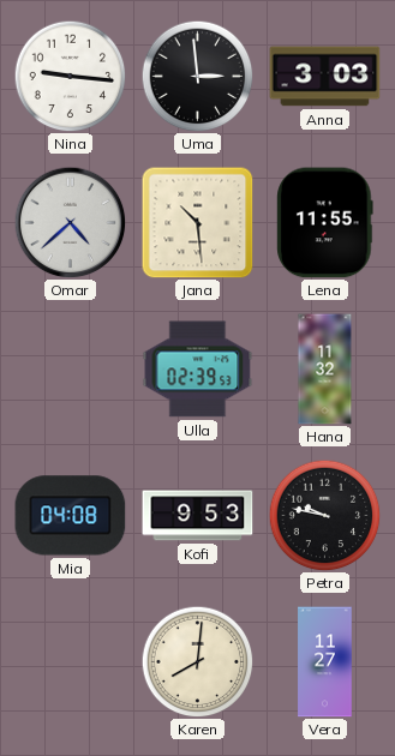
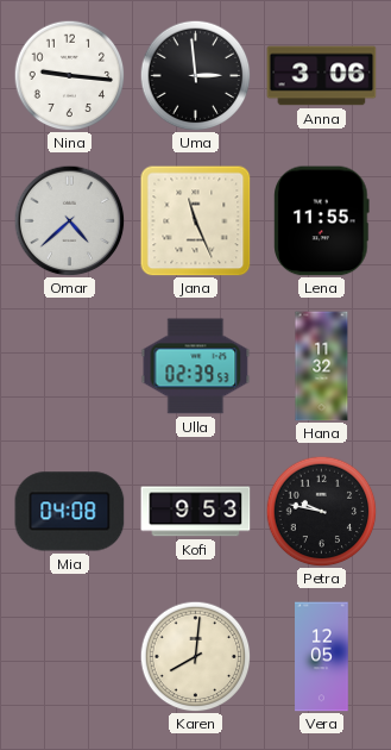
Anna: 3:03 -> 3:06 (322, 76)
Jana: 10:29 -> 11:26 (196, 221)
Vera: 11:27 -> 12:05 (322, 657)
